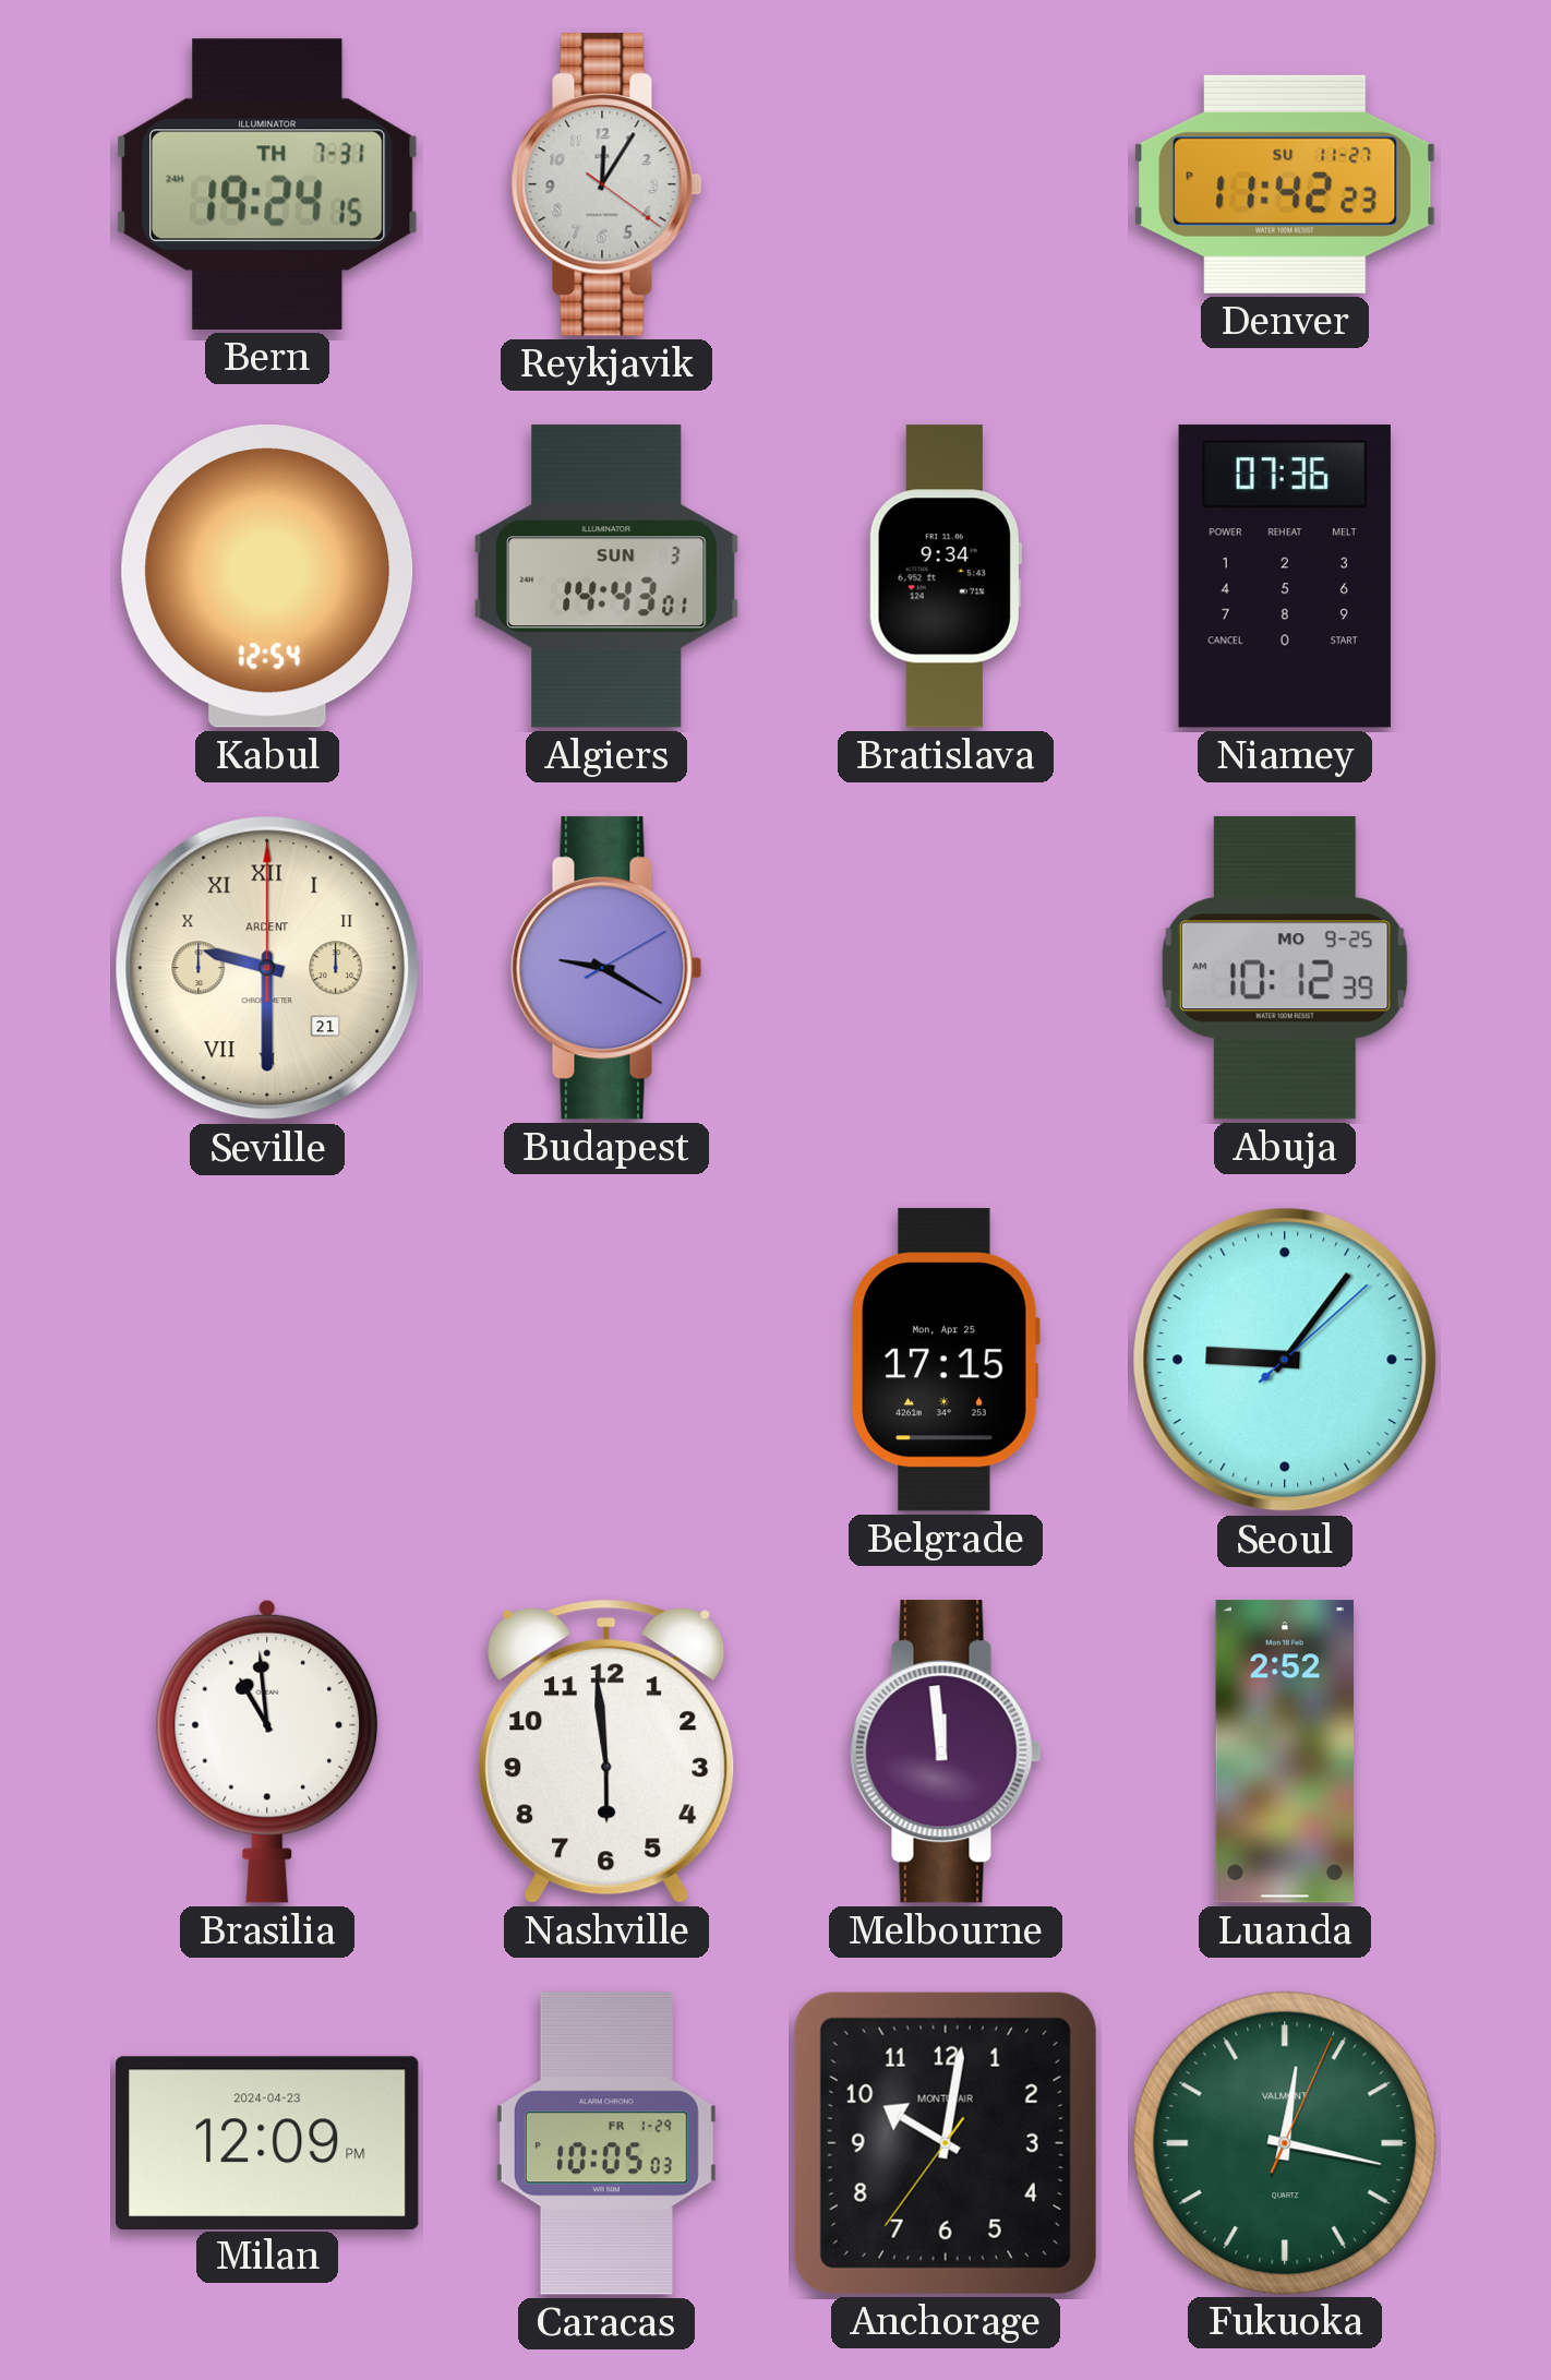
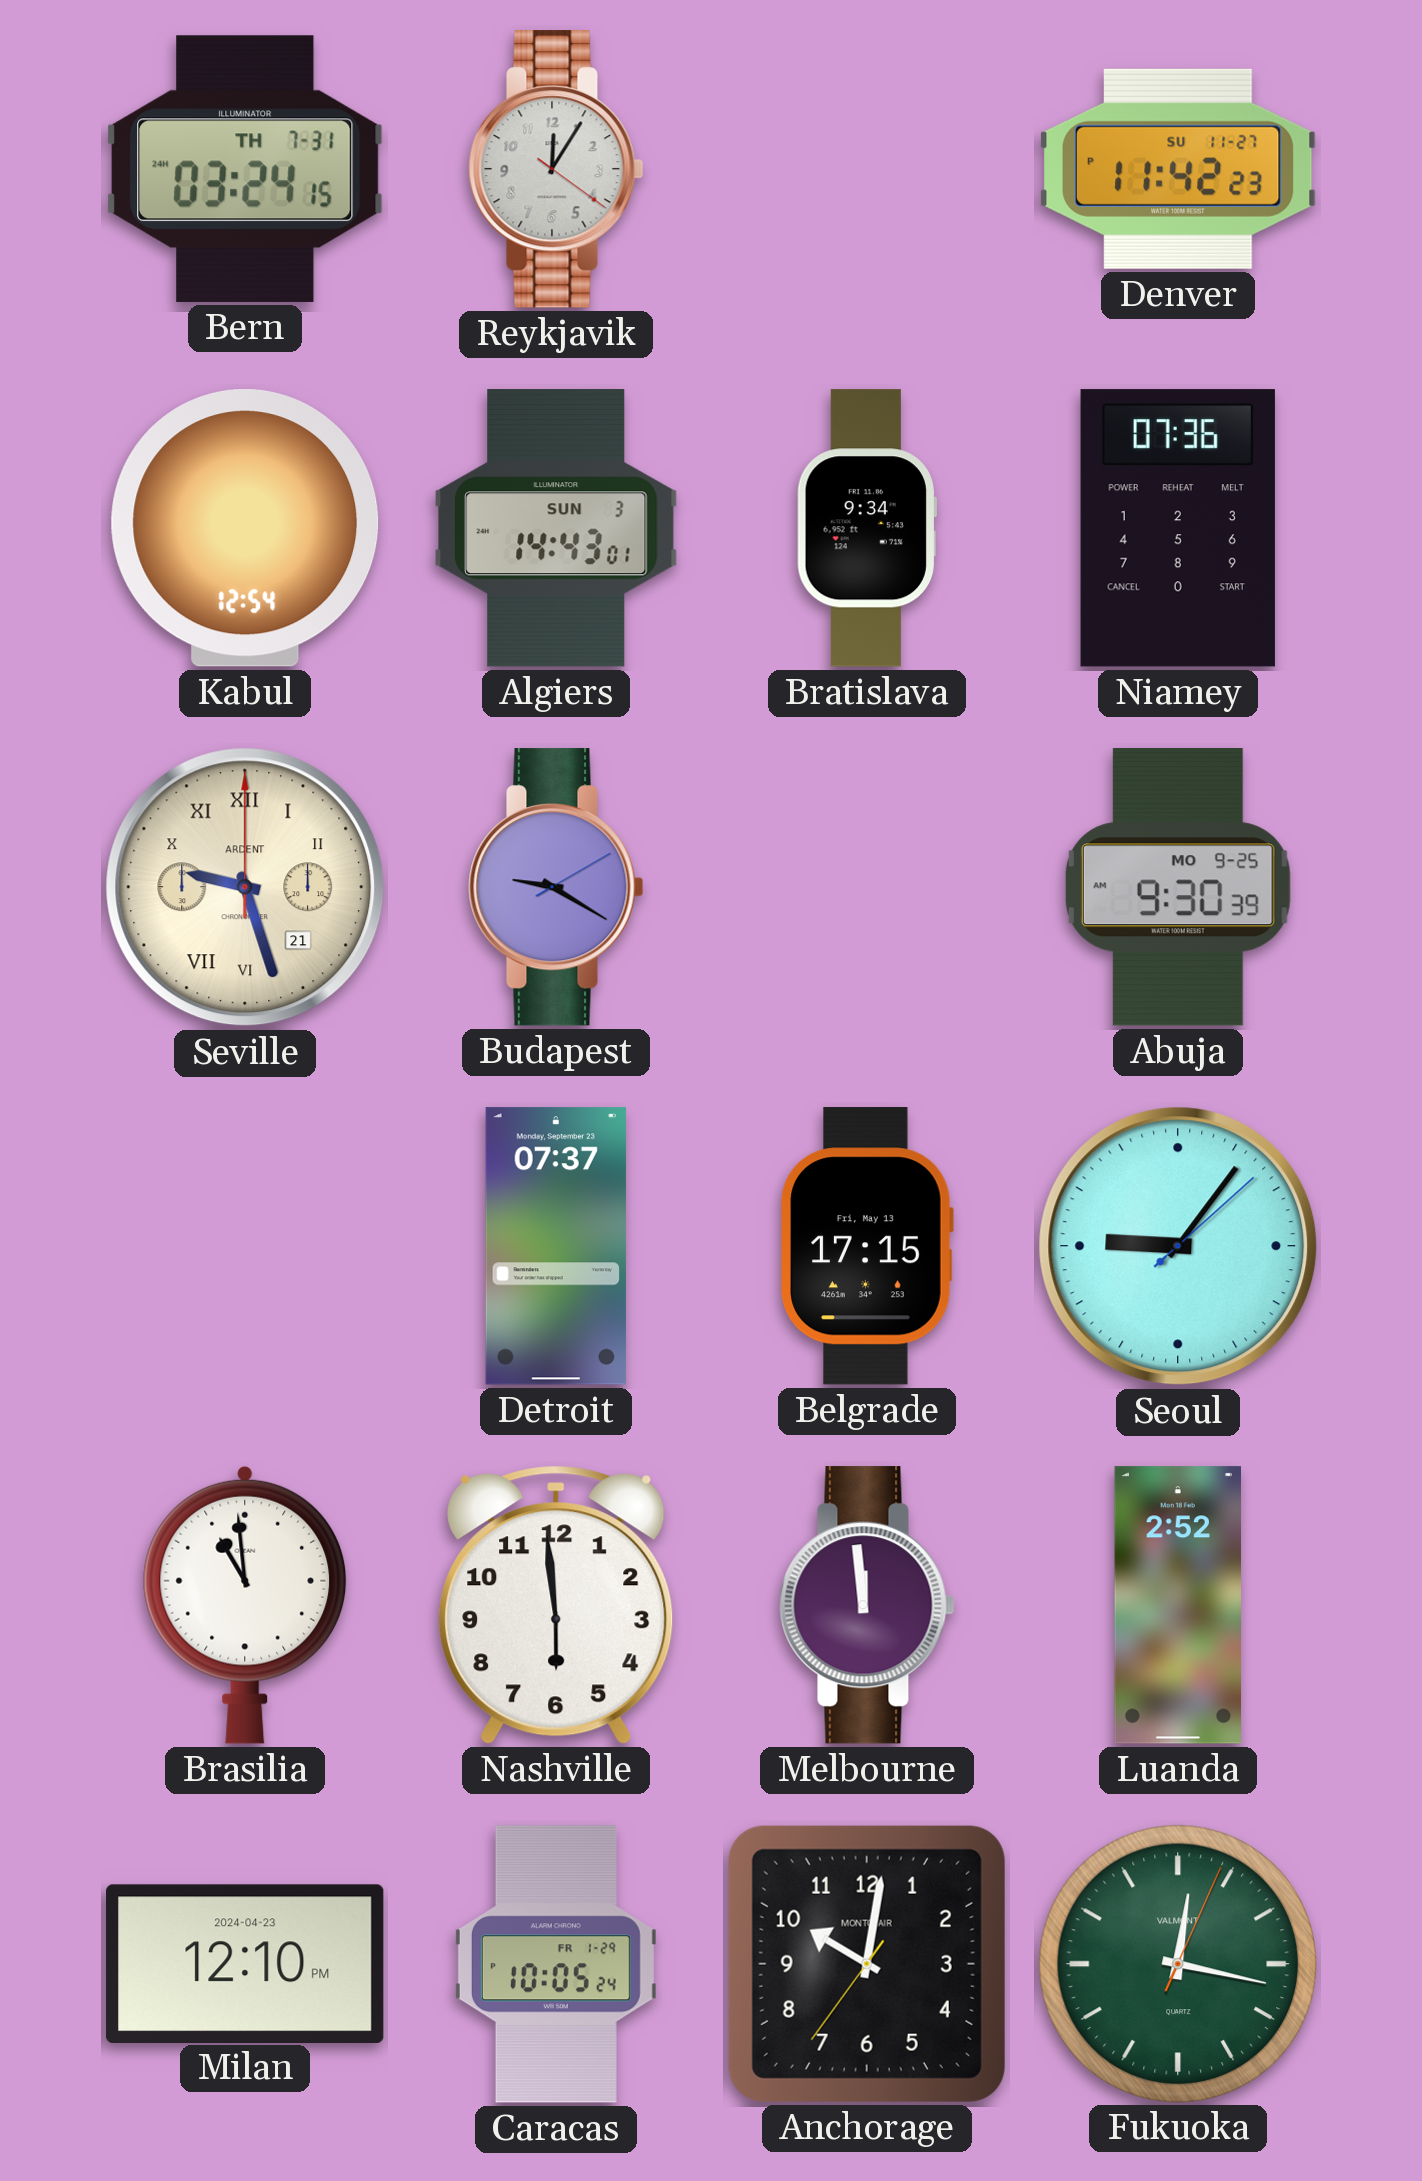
Bern: 19:24 -> 03:24 (246, 169)
Seville: 9:30 -> 9:27 (245, 887)
Abuja: 10:12 -> 9:30 (1178, 887)
Detroit: none -> 07:37 (556, 1246)
Belgrade date: Mon, Apr 25 -> Fri, May 13 (867, 1246)
Milan: 12:09 -> 12:10 (245, 1963)
Caracas: 10:05:03 -> 10:05:24 (556, 1964)
